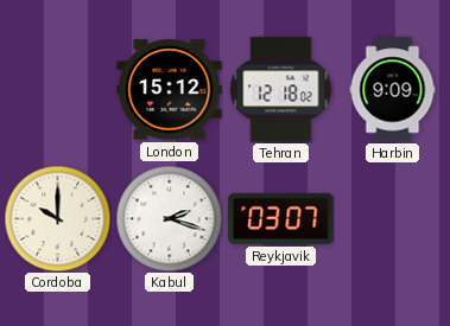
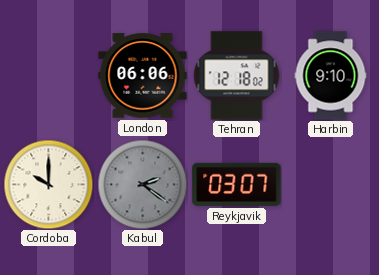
London: 15:12 -> 06:06 (143, 76)
Harbin: 9:09 -> 9:10 (331, 76)
Kabul: 2:18 -> 2:21 (142, 184)
Kabul dial: white -> grey (142, 184)
